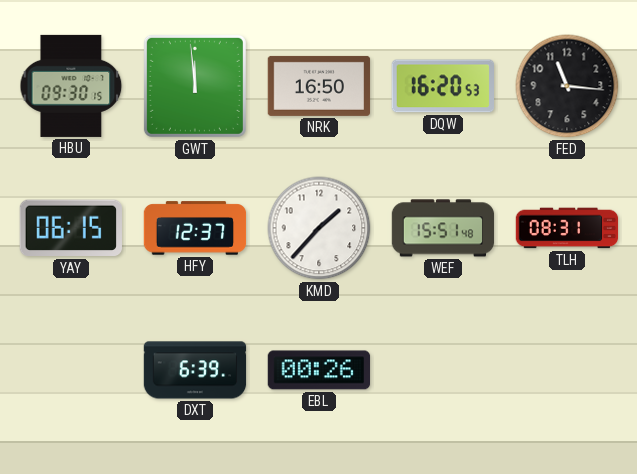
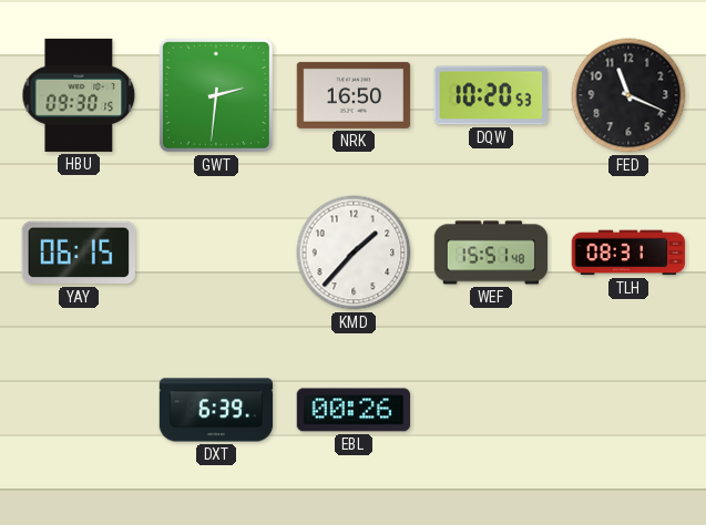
GWT: 11:59 -> 2:31 (216, 95)
DQW: 16:20 -> 10:20 (490, 95)
FED: 11:16 -> 11:19 (628, 95)
HFY: 12:37 -> none (195, 228)
